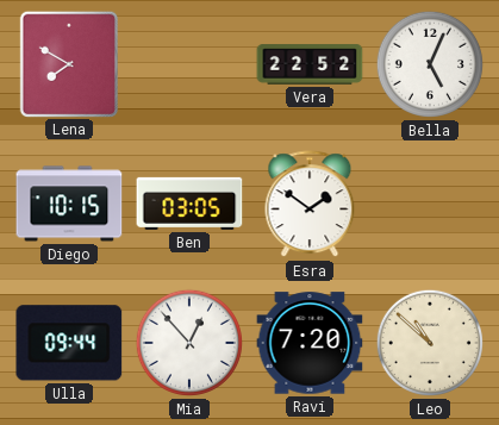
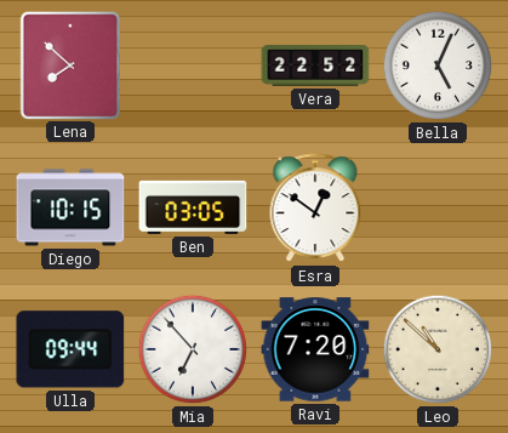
Lena: 7:50 -> 7:52 (69, 64)
Esra: 1:51 -> 12:51 (315, 209)
Mia: 12:53 -> 6:53 (193, 349)
